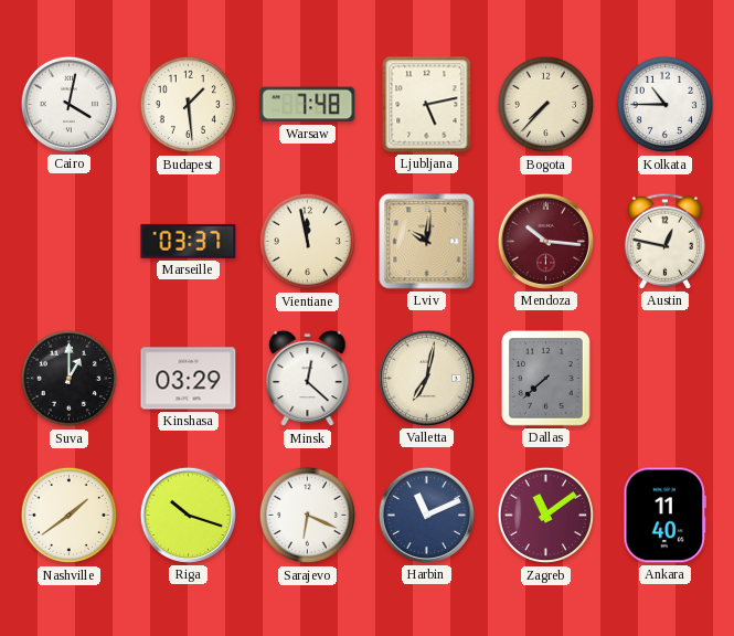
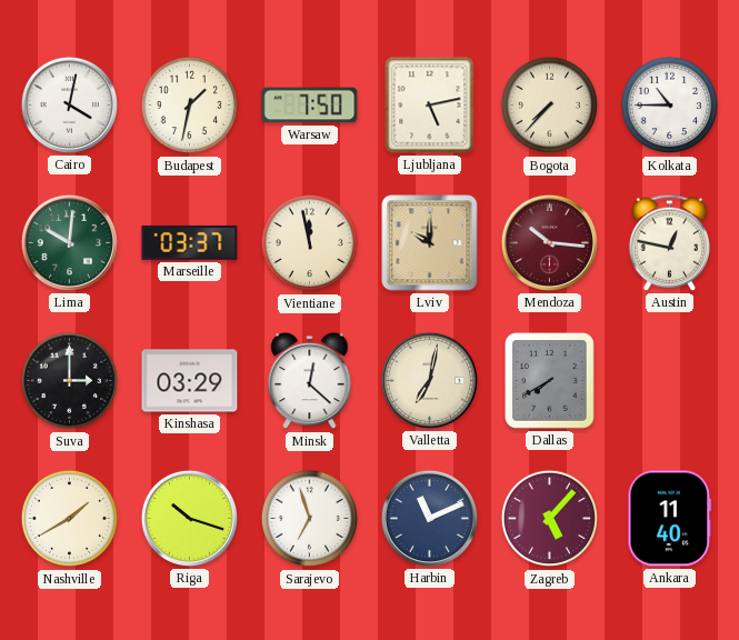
Budapest: 1:29 -> 1:32 (190, 106)
Warsaw: 7:48 -> 7:50 (310, 106)
Lima: none -> 10:01 (69, 242)
Lviv: 10:01 -> 10:00 (430, 243)
Suva: 1:00 -> 3:00 (70, 381)
Dallas: 7:38 -> 7:40 (550, 381)
Nashville: 1:39 -> 1:40 (70, 519)
Sarajevo: 6:19 -> 6:57 (310, 519)
Zagreb: 11:09 -> 5:07 (550, 519)
